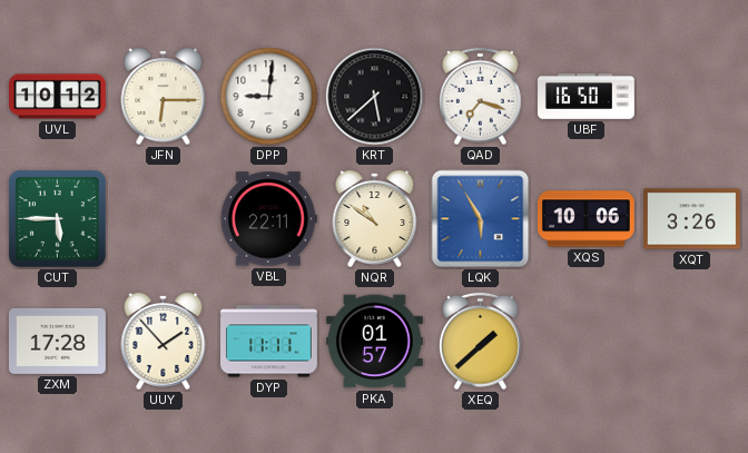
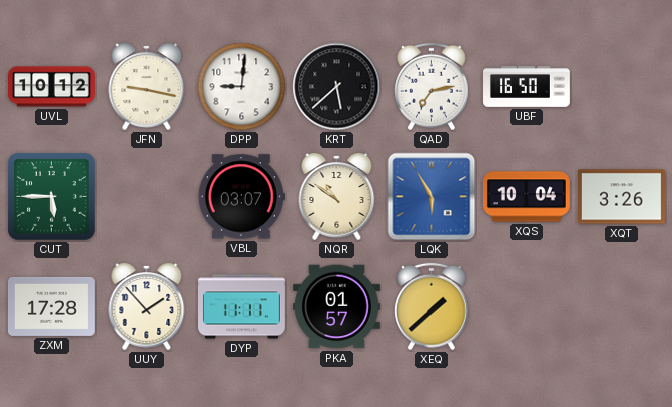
JFN: 6:15 -> 9:17 (147, 86)
QAD: 7:18 -> 7:13 (432, 87)
VBL: 22:11 -> 03:07 (241, 197)
XQS: 10:06 -> 10:04 (526, 197)
